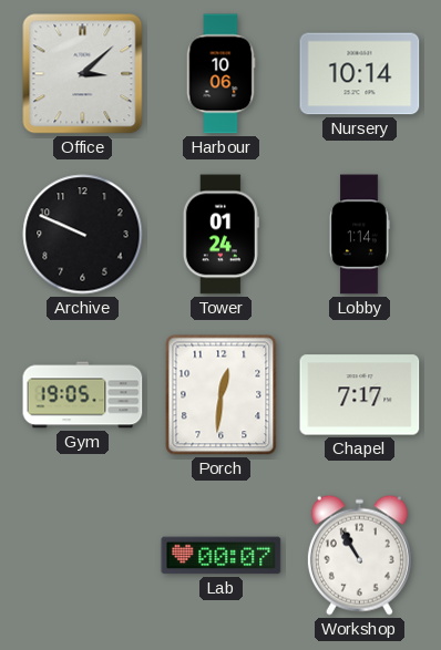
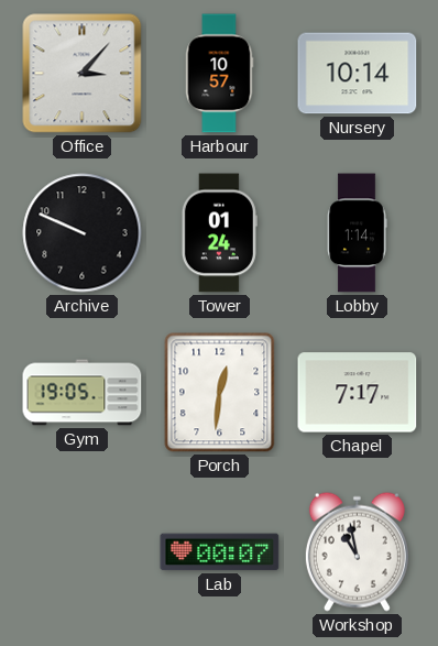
Office: 3:08 -> 3:07 (83, 74)
Harbour: 10:06 -> 10:57 (219, 74)
Workshop: 10:55 -> 10:58 (357, 551)
